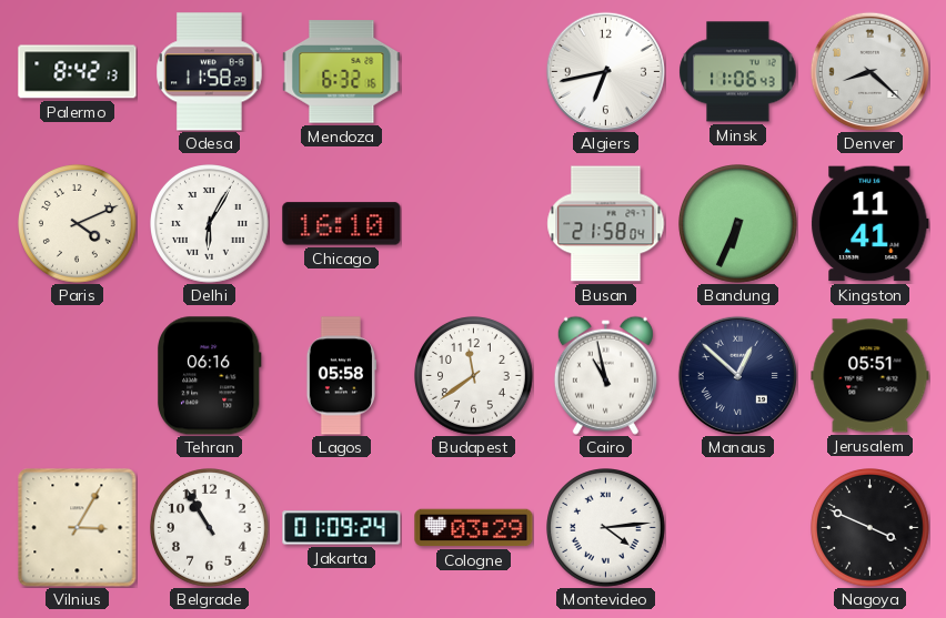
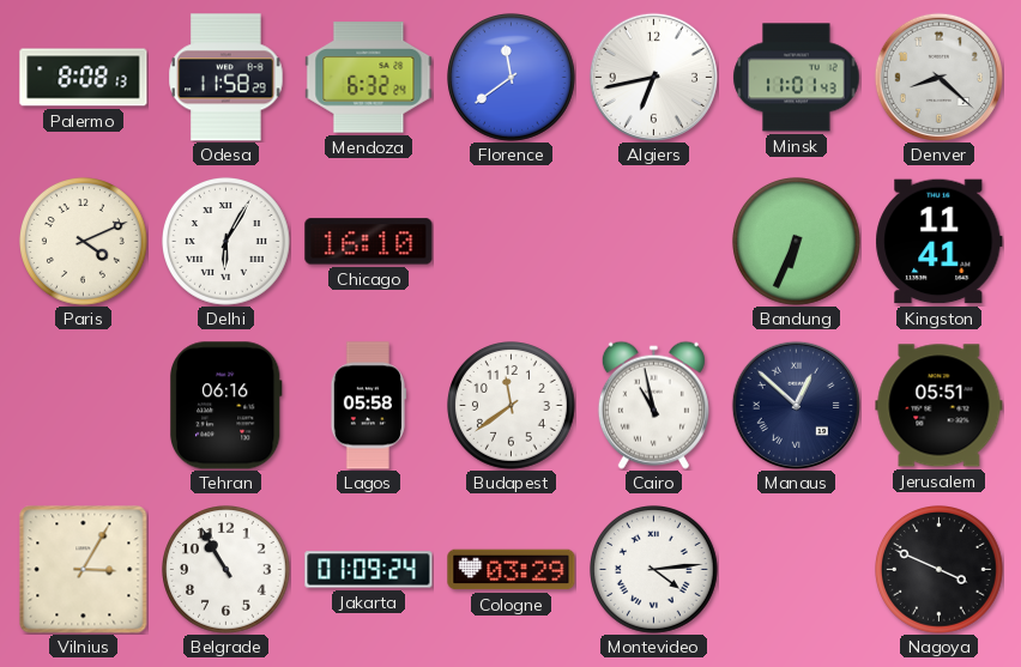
Palermo: 8:42 -> 8:08 (84, 78)
Mendoza: 6:32:16 -> 6:32:24 (369, 78)
Florence: none -> 11:39 (512, 78)
Minsk: 11:06 -> 11:01 (797, 78)
Busan: 21:58 -> none (606, 224)
